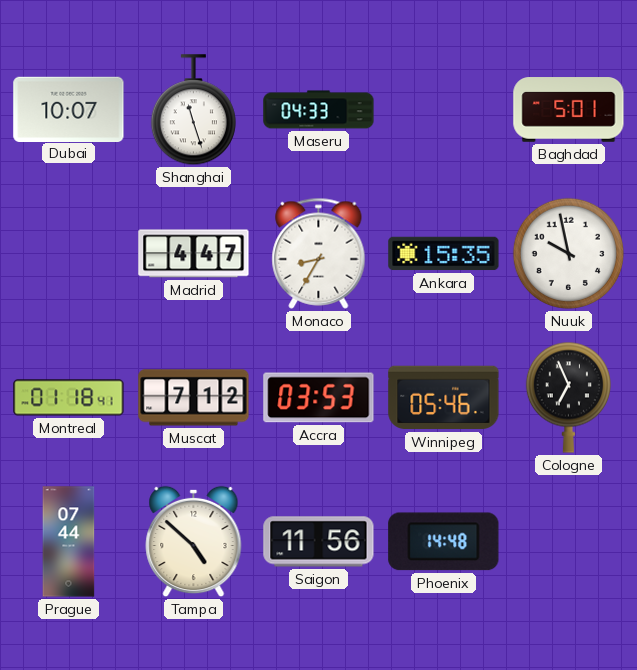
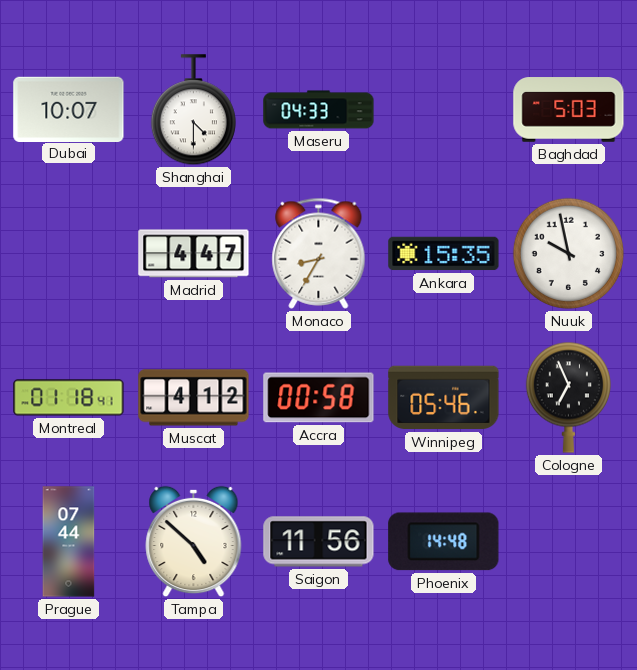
Shanghai: 11:27 -> 4:30 (193, 110)
Baghdad: 5:01 -> 5:03 (569, 110)
Muscat: 7:12 -> 4:12 (194, 398)
Accra: 03:53 -> 00:58 (319, 398)
